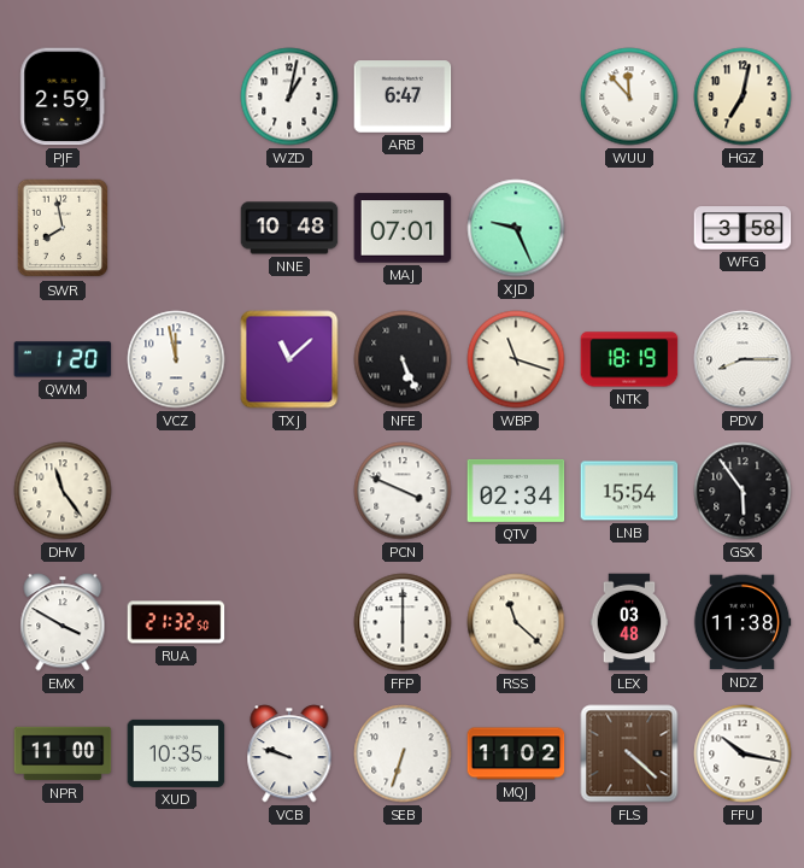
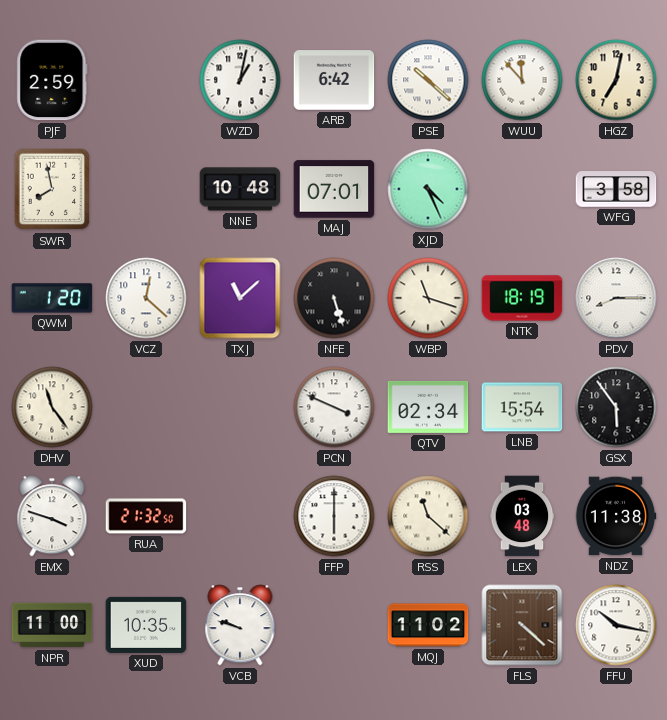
ARB: 6:47 -> 6:42 (334, 80)
PSE: none -> 10:22 (428, 80)
XJD: 9:26 -> 4:26 (428, 189)
VCZ: 11:58 -> 12:22 (146, 298)
NFE: 5:26 -> 5:27 (334, 298)
EMX: 3:50 -> 3:48 (52, 516)
SEB: 6:33 -> none (403, 753)
